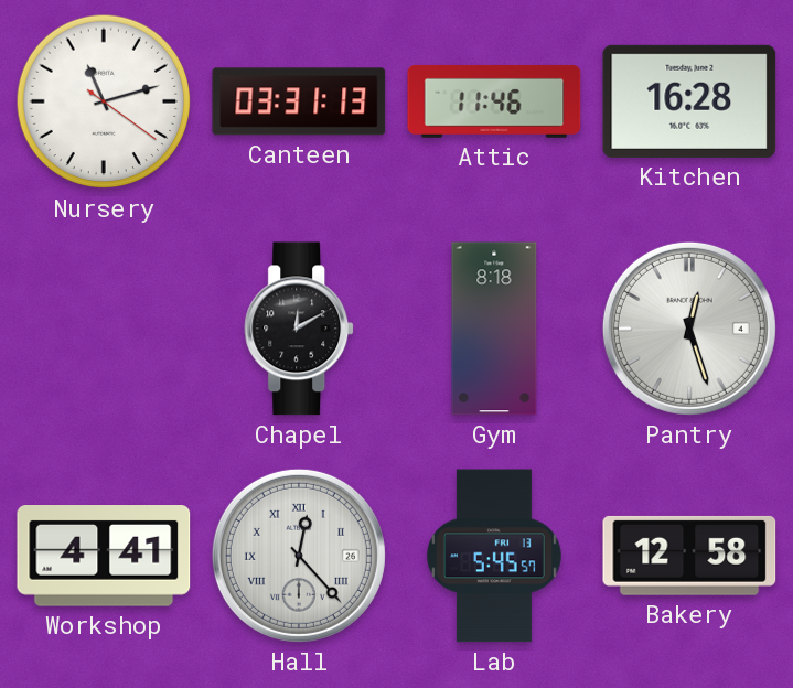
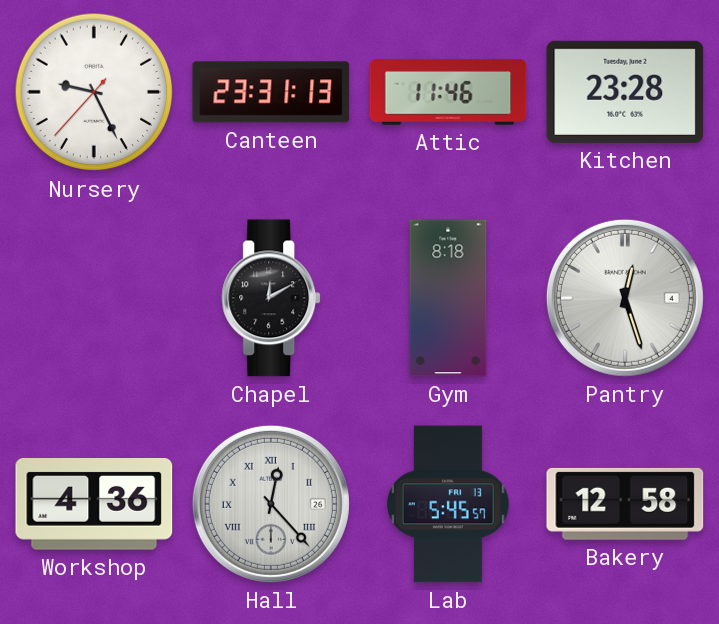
Nursery: 11:12 -> 9:25 (94, 92)
Canteen: 03:31 -> 23:31 (271, 92)
Kitchen: 16:28 -> 23:28 (625, 92)
Workshop: 4:41 -> 4:36 (94, 505)
